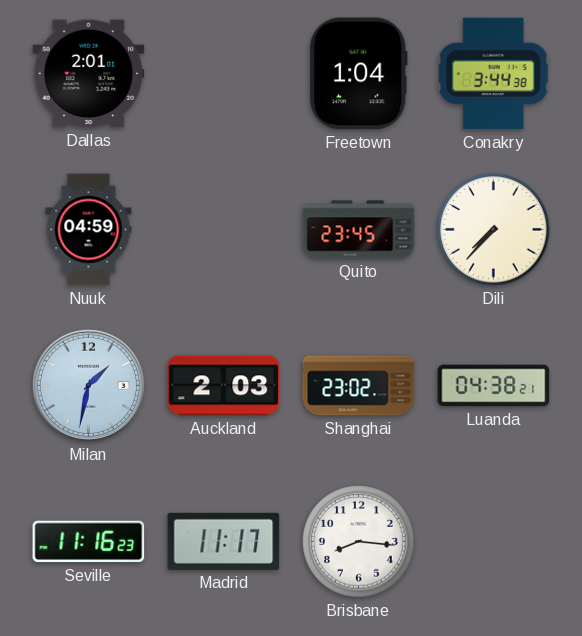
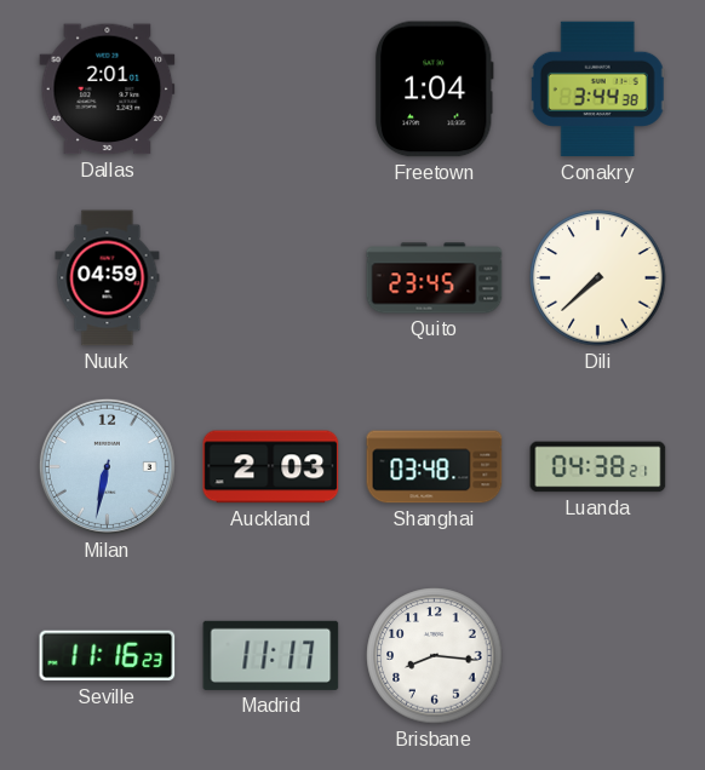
Dili: 7:37 -> 7:38 (598, 278)
Milan: 1:32 -> 6:32 (107, 466)
Shanghai: 23:02 -> 03:48 (435, 467)
